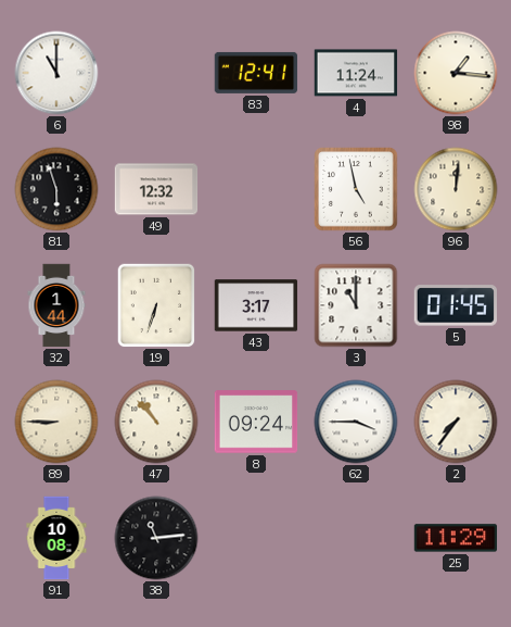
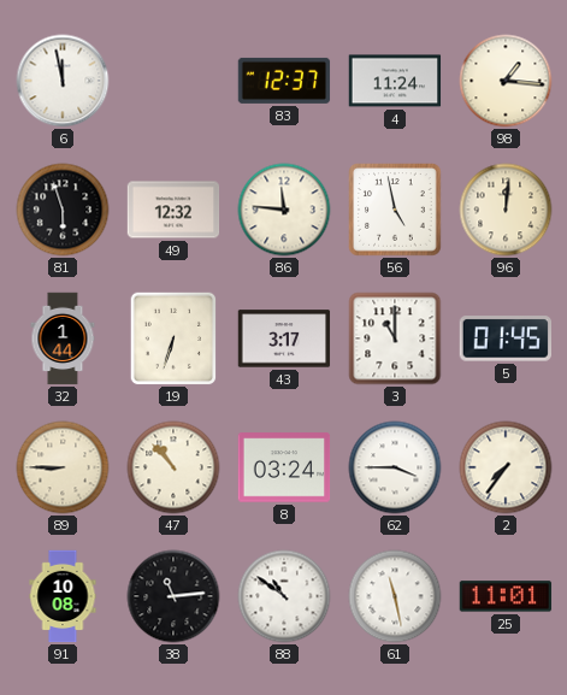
6: 11:00 -> 11:58 (63, 81)
83: 12:41 -> 12:37 (284, 81)
86: none -> 11:46 (284, 210)
8: 09:24 -> 03:24 (284, 467)
88: none -> 10:51 (284, 596)
61: none -> 11:28 (395, 596)
25: 11:29 -> 11:01 (506, 596)
